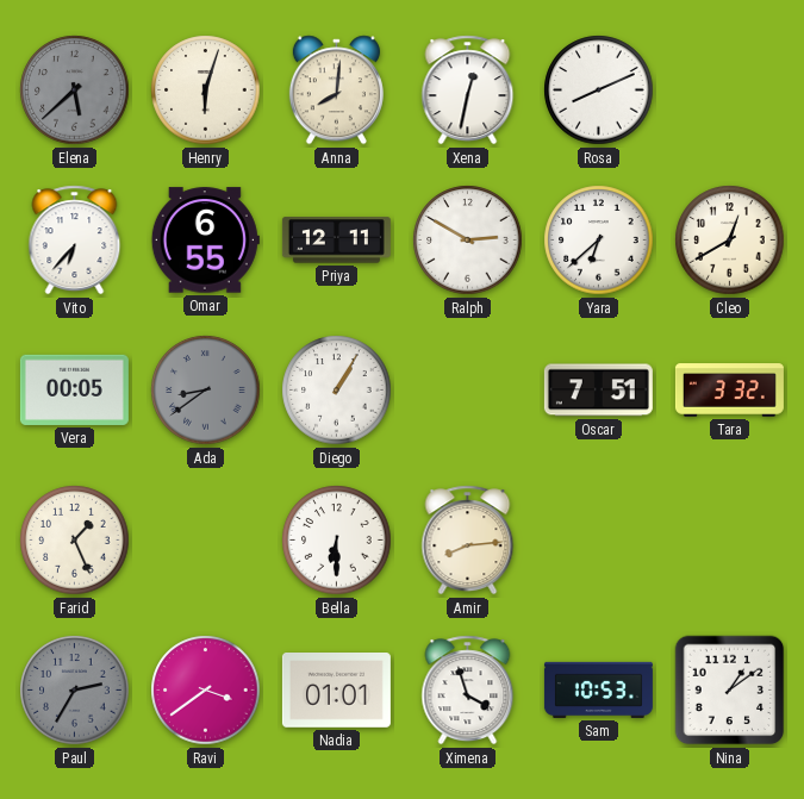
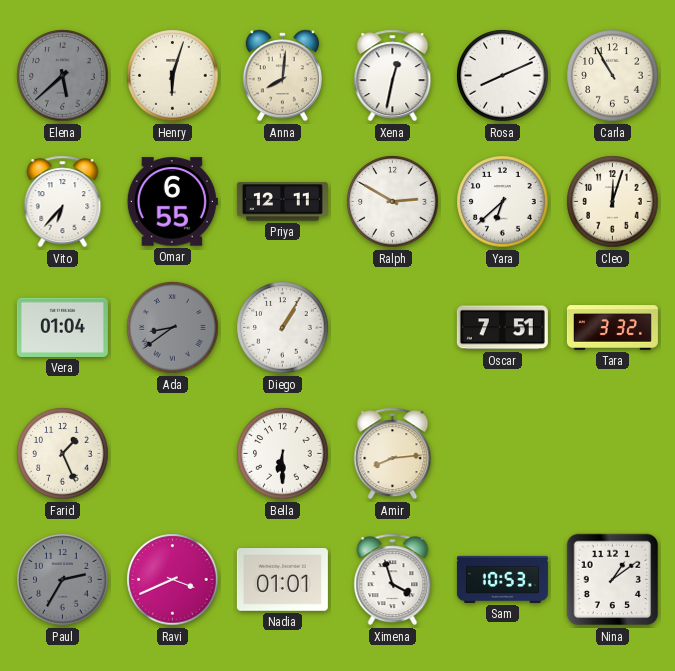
Carla: none -> 10:55 (613, 76)
Cleo: 12:40 -> 12:03 (613, 202)
Vera: 00:05 -> 01:04 (62, 327)
Ravi: 3:39 -> 3:41 (173, 580)
